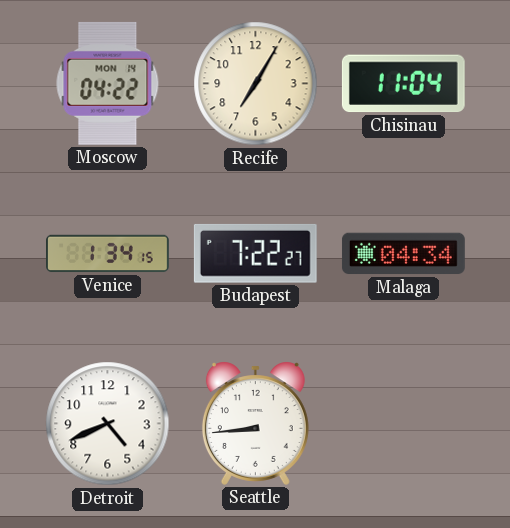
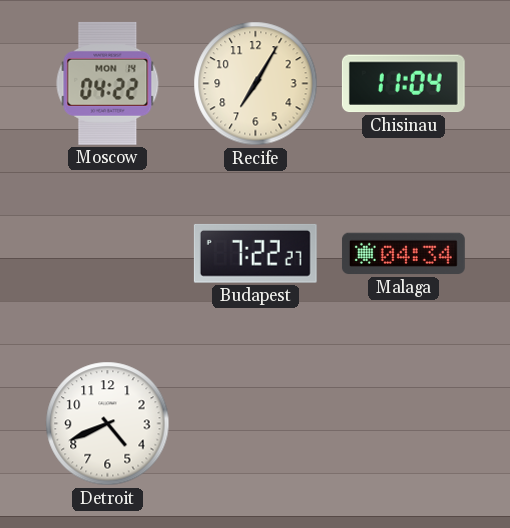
Venice: 1:34 -> none (108, 254)
Seattle: 8:44 -> none (255, 423)
